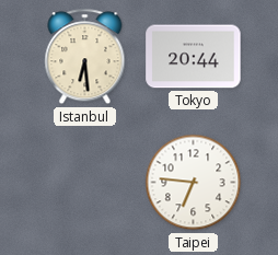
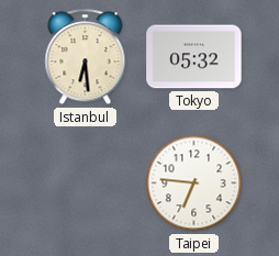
Tokyo: 20:44 -> 05:32 (194, 57)
